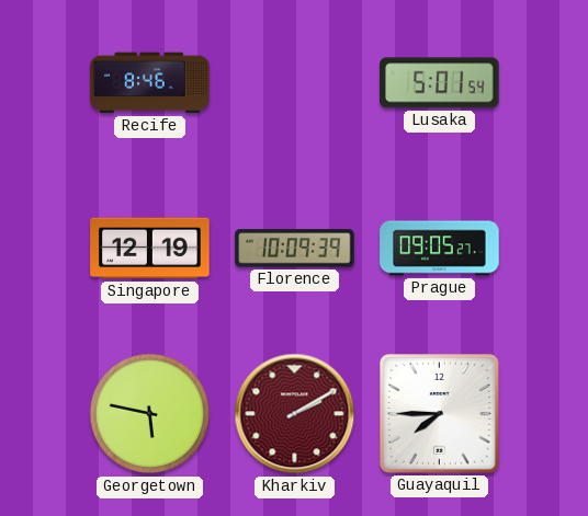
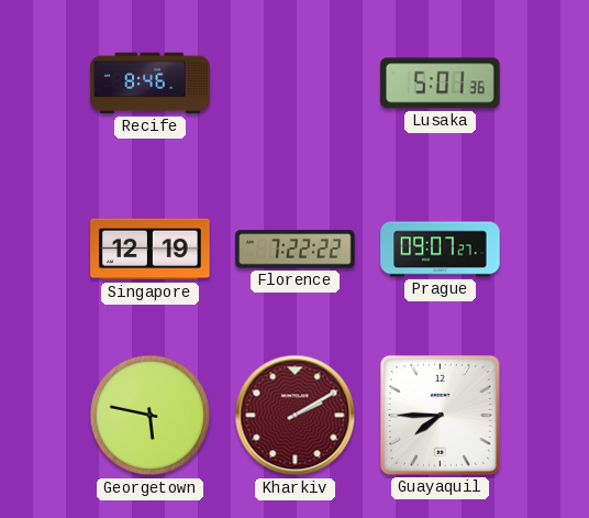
Lusaka: 5:01:54 -> 5:01:36 (441, 84)
Florence: 10:09 -> 7:22 (296, 250)
Prague: 09:05 -> 09:07 (441, 250)
